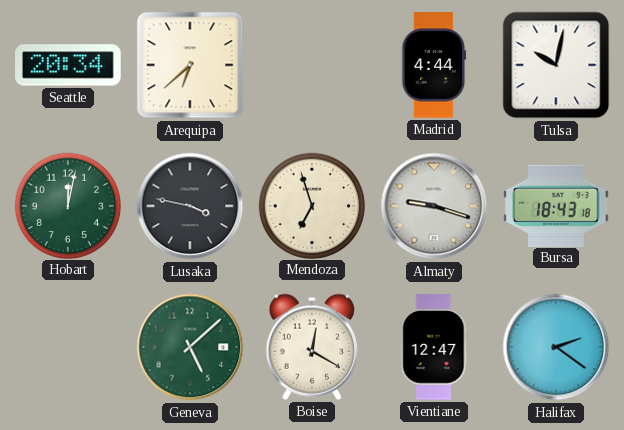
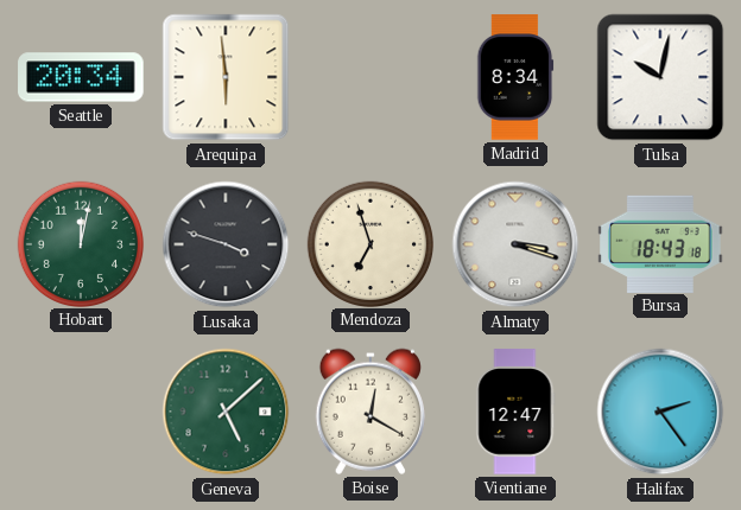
Arequipa: 6:38 -> 5:59 (226, 77)
Madrid: 4:44 -> 8:34 (515, 77)
Lusaka: 3:47 -> 3:48 (226, 244)
Almaty: 9:18 -> 3:18 (515, 244)
Halifax: 2:21 -> 2:24 (660, 412)
